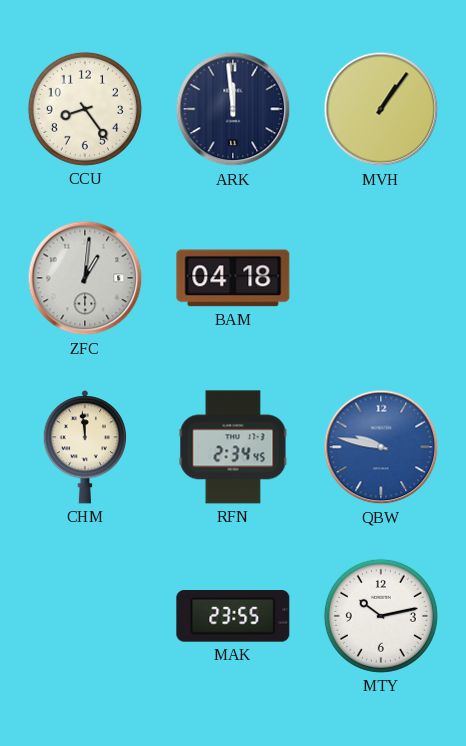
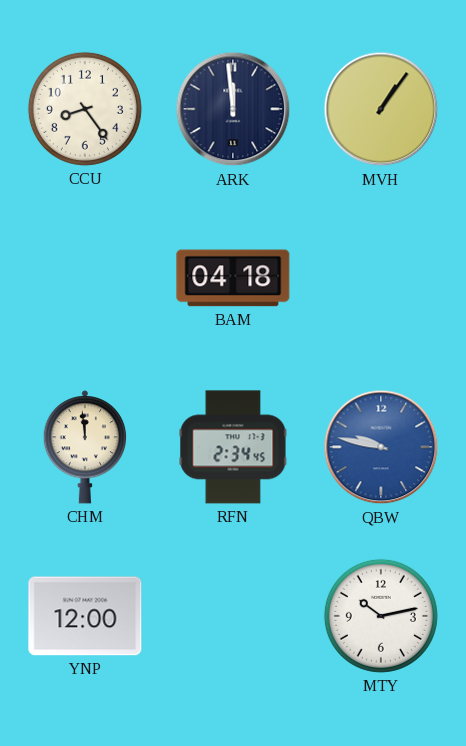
ZFC: 1:01 -> none (85, 278)
YNP: none -> 12:00 (85, 616)
MAK: 23:55 -> none (233, 617)
